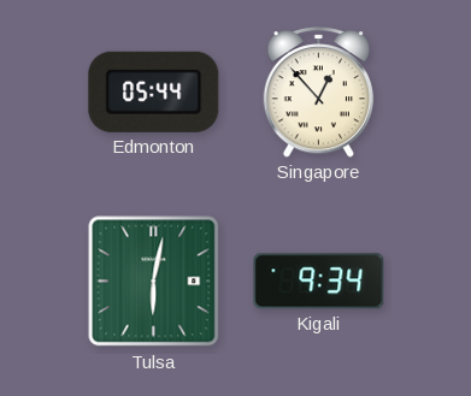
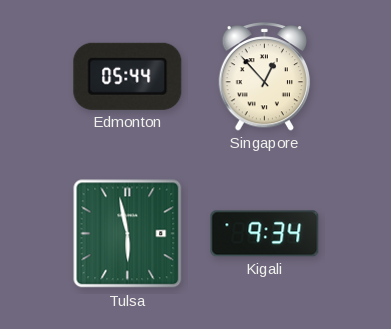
Tulsa: 6:02 -> 5:58 (128, 234)
